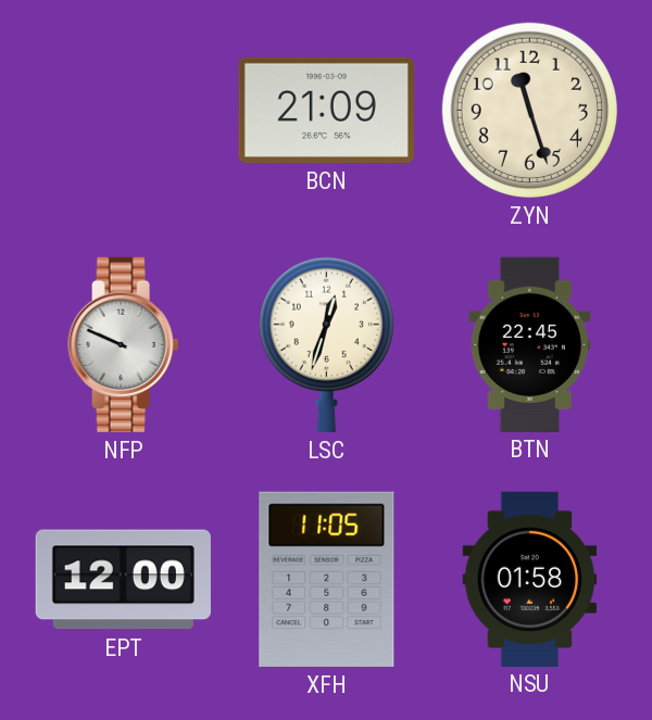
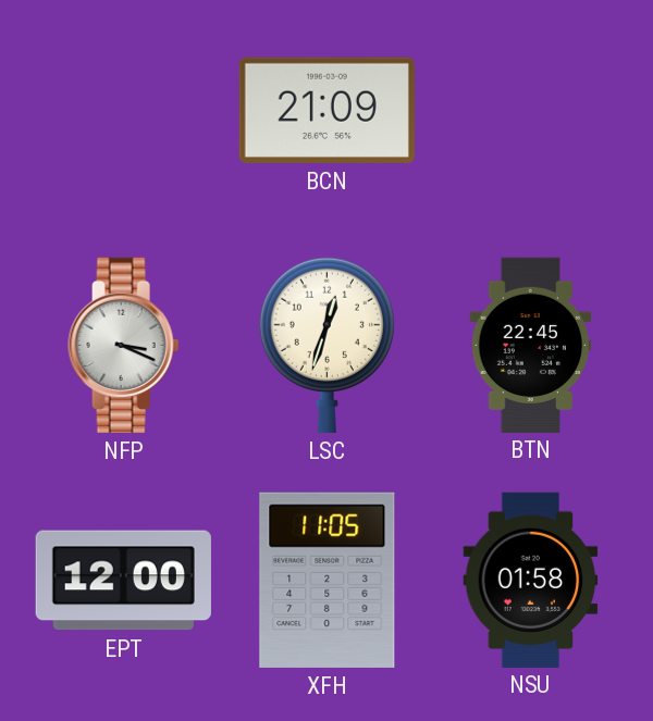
ZYN: 11:27 -> none (529, 110)
NFP: 9:49 -> 3:19 (124, 345)
